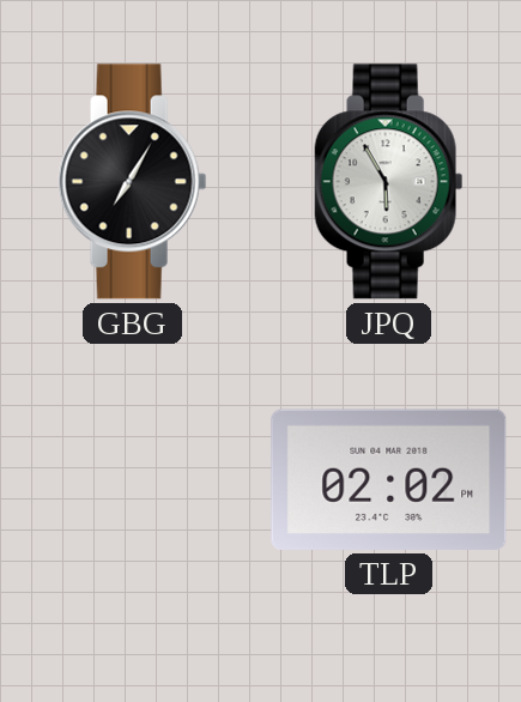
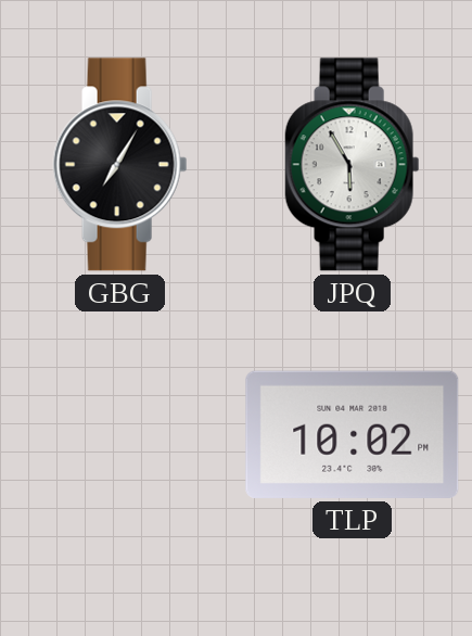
TLP: 02:02 -> 10:02 (353, 434)
